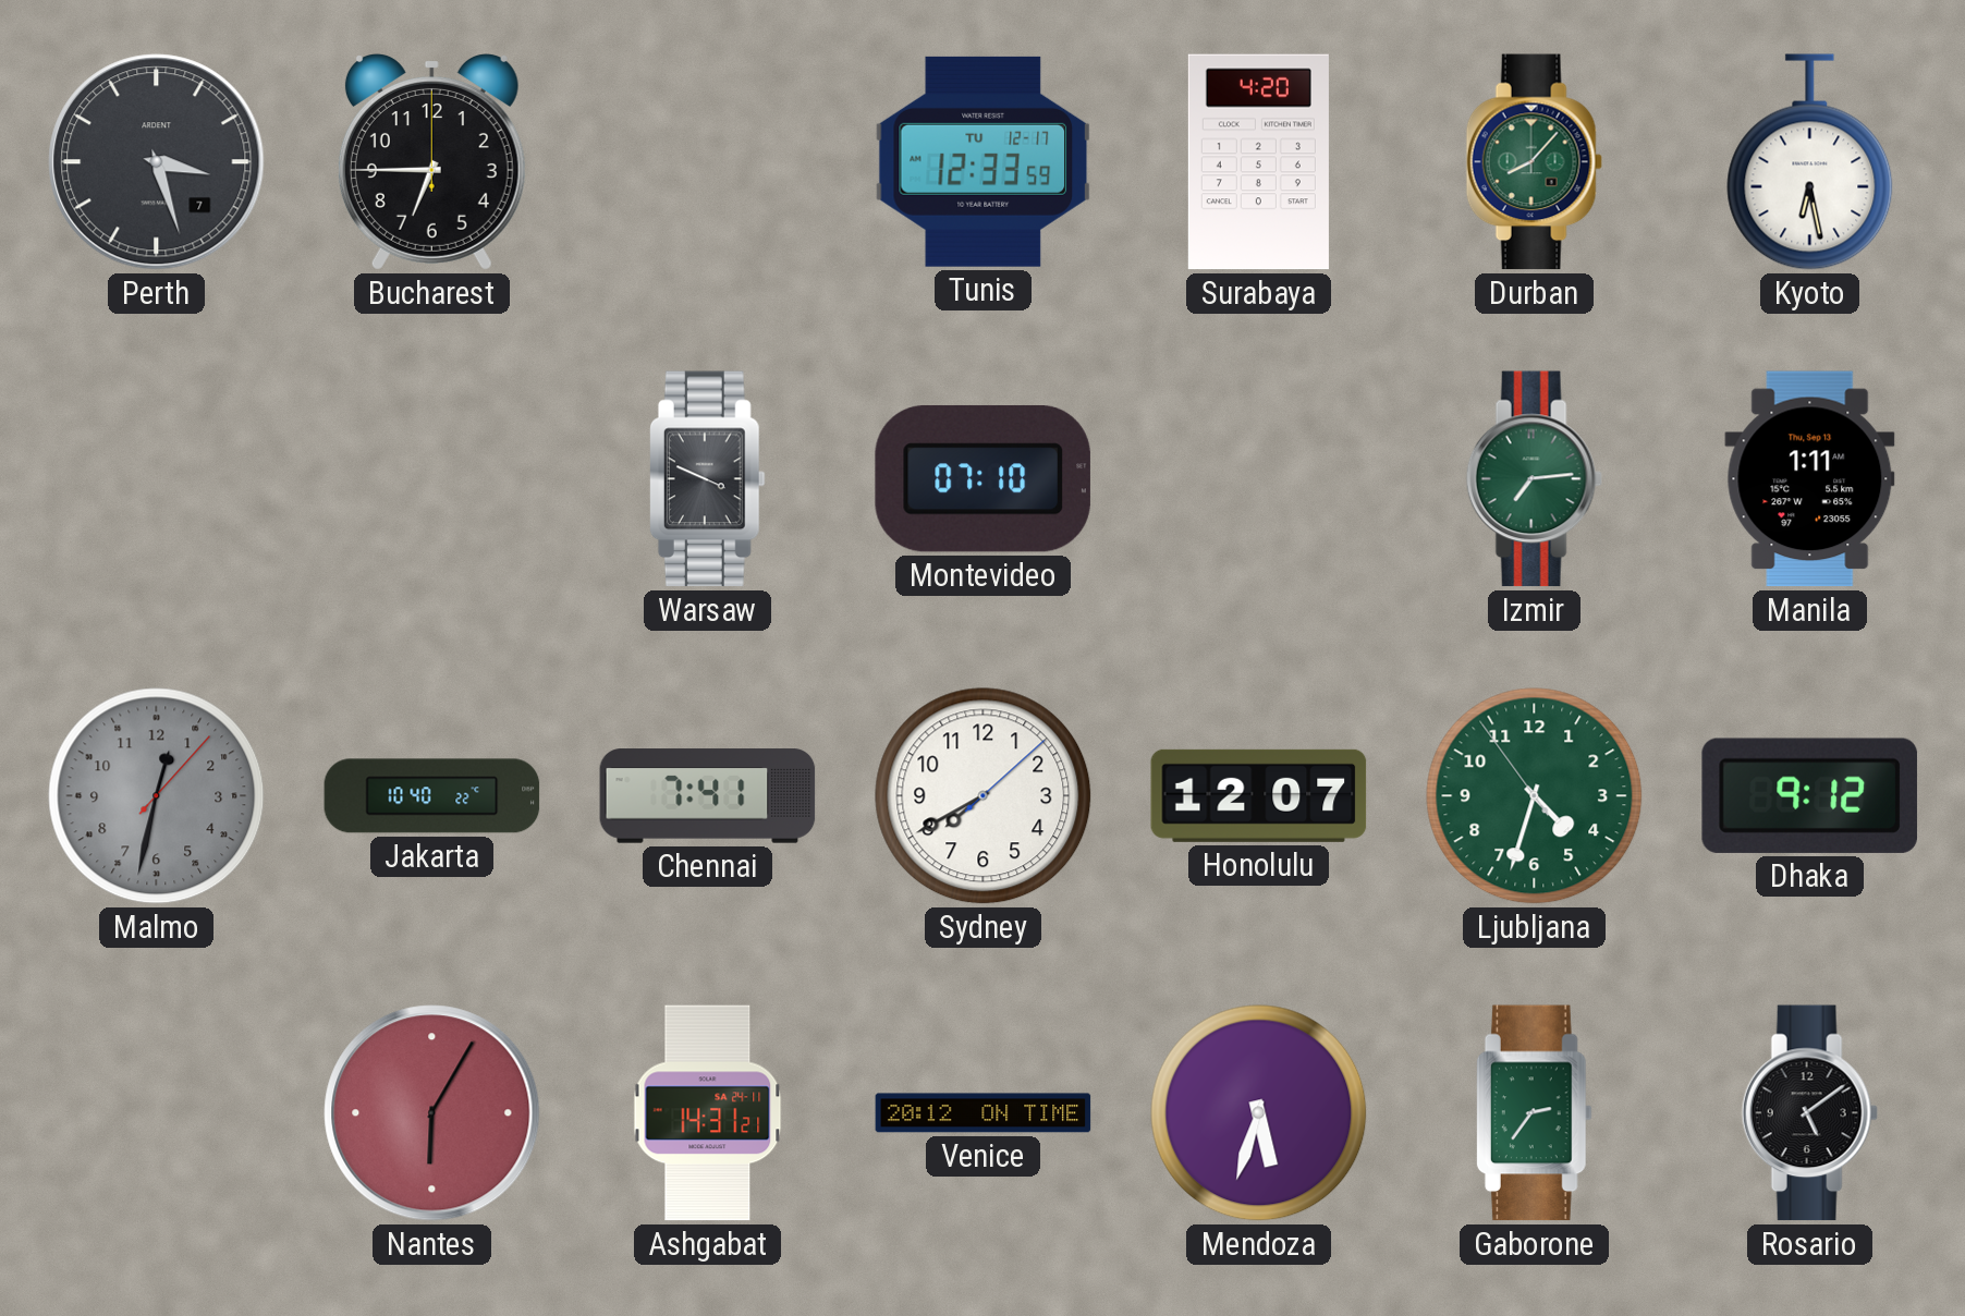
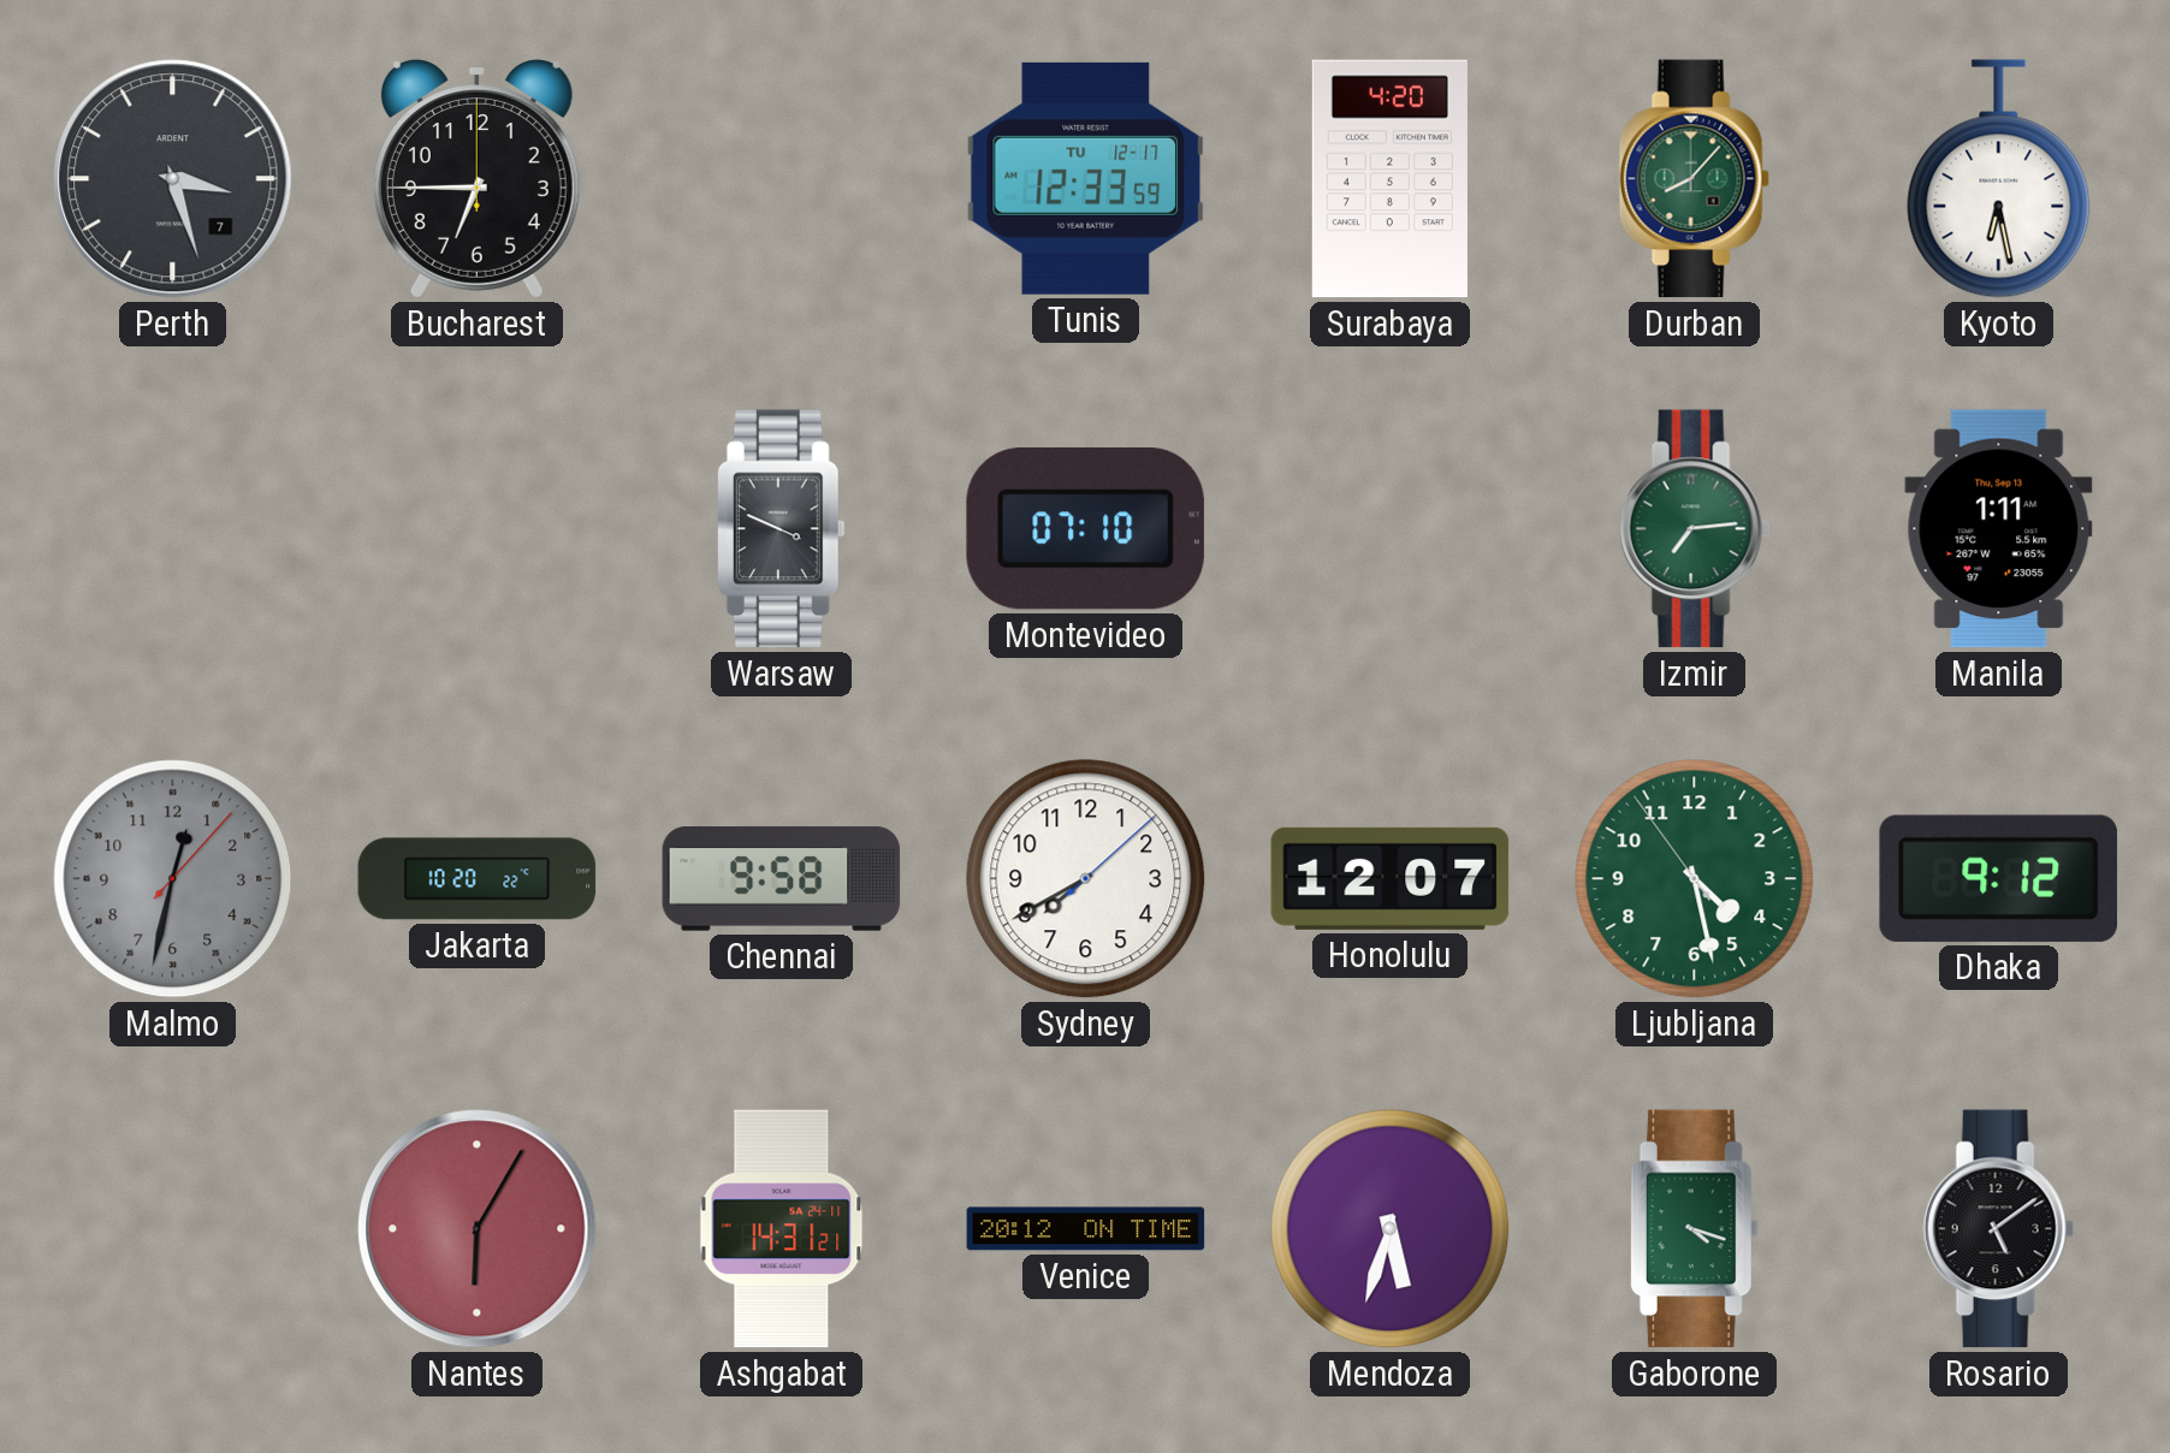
Jakarta: 10:40 -> 10:20 (478, 879)
Chennai: 7:41 -> 9:58 (782, 879)
Ljubljana: 4:32 -> 4:27 (1695, 879)
Gaborone: 2:36 -> 4:18 (1694, 1229)
